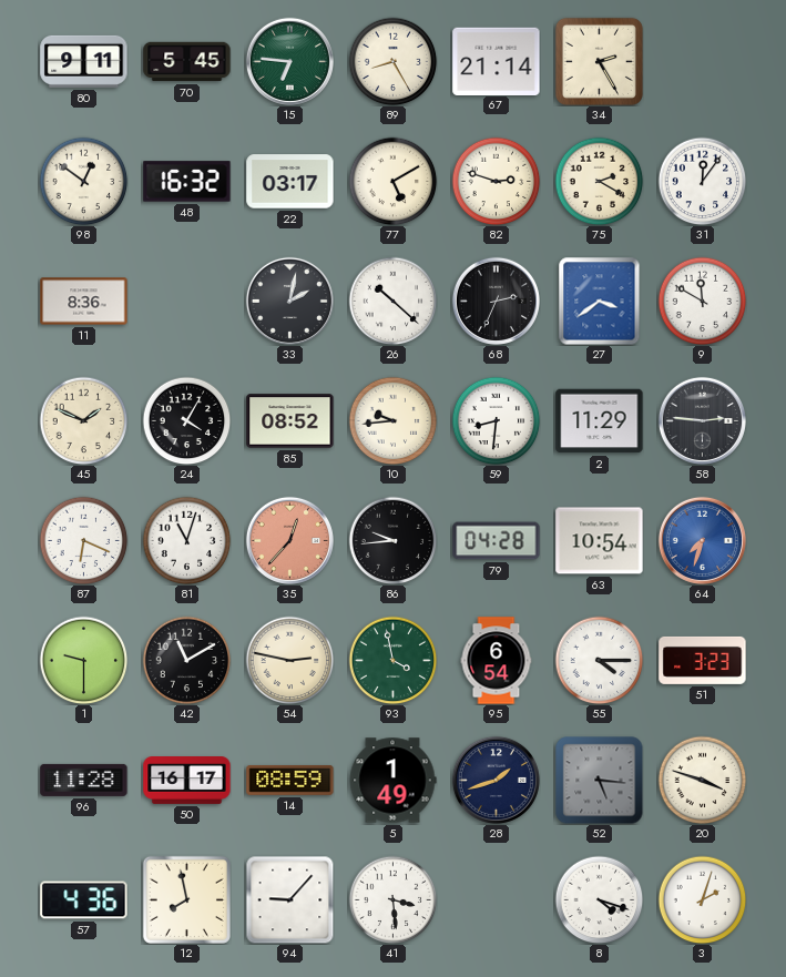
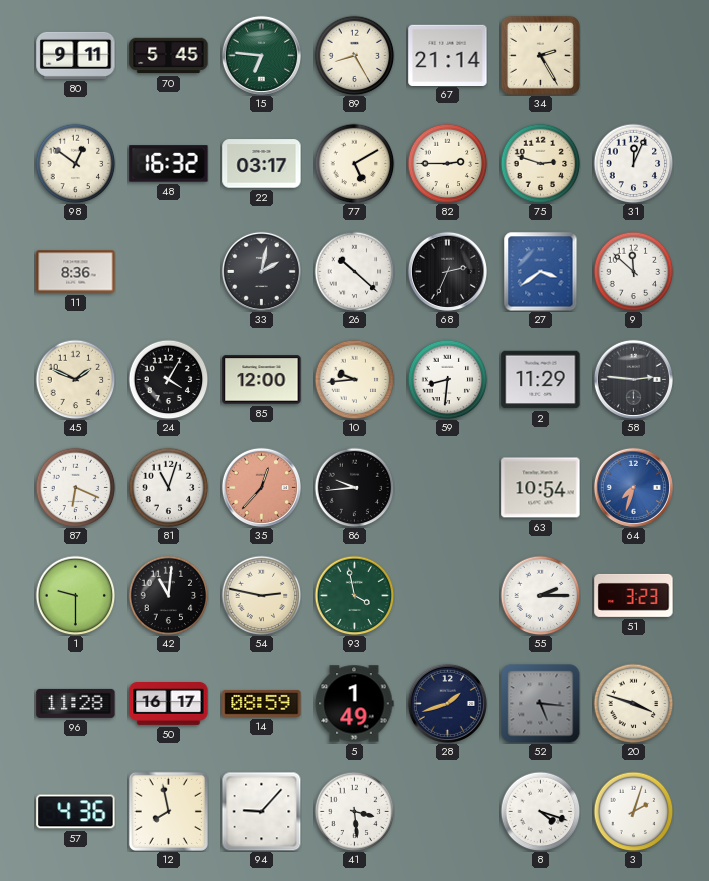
82: 2:48 -> 2:45 (447, 163)
75: 2:20 -> 2:48 (540, 163)
31: 12:06 -> 12:04 (633, 163)
9: 11:50 -> 11:52 (633, 271)
85: 08:52 -> 12:00 (262, 380)
79: 04:28 -> none (497, 541)
42: 11:10 -> 11:01 (168, 595)
95: 6:54 -> none (497, 661)
55: 4:15 -> 2:15 (540, 595)
